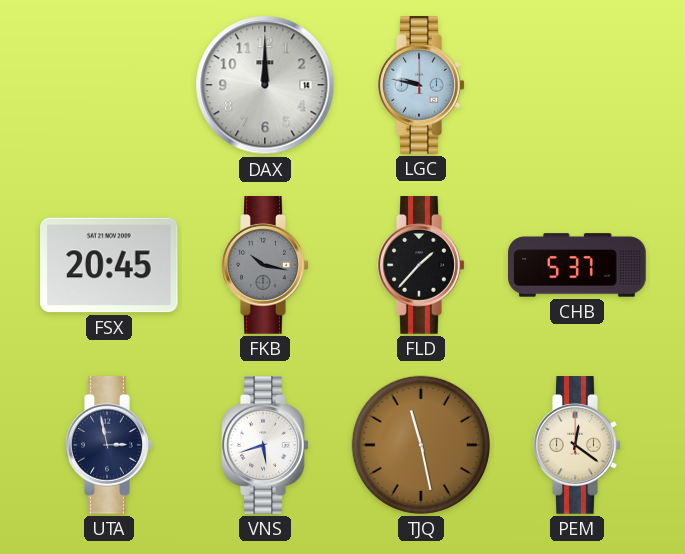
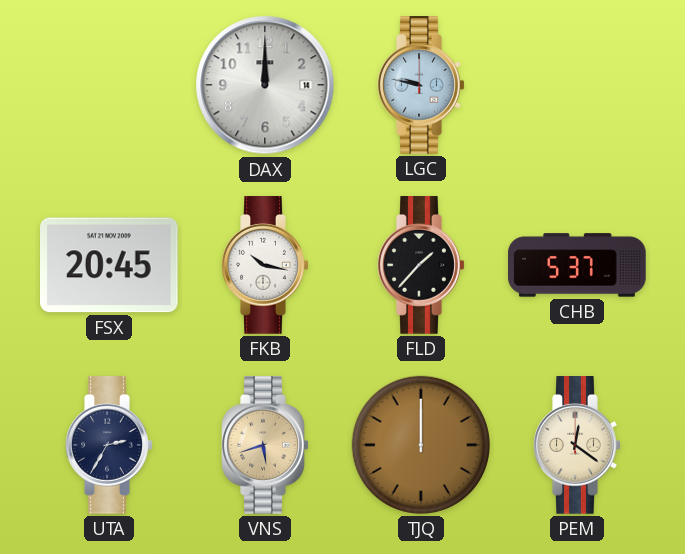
FKB dial: grey -> white (265, 265)
UTA: 2:58 -> 2:35 (109, 445)
VNS dial: white -> champagne (265, 445)
TJQ: 11:28 -> 12:00 (421, 445)
